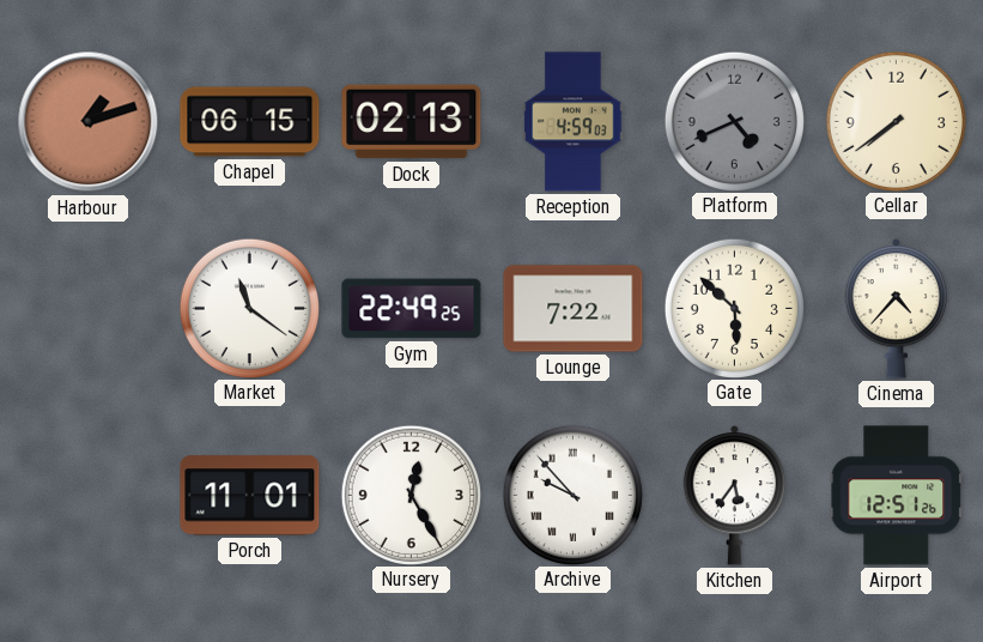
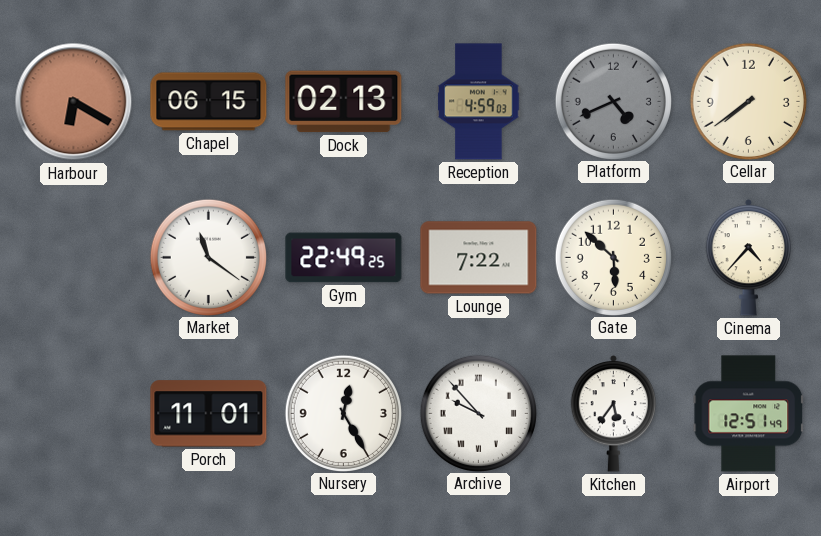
Harbour: 1:12 -> 6:20 (74, 102)
Airport: 12:51:26 -> 12:51:49 (749, 414)
